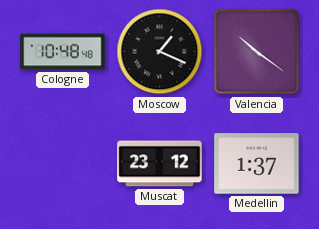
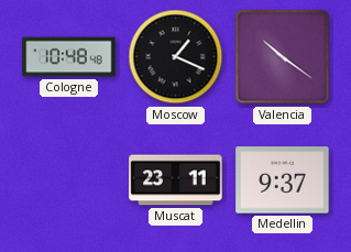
Muscat: 23:12 -> 23:11 (176, 180)
Medellin: 1:37 -> 9:37 (283, 180)
